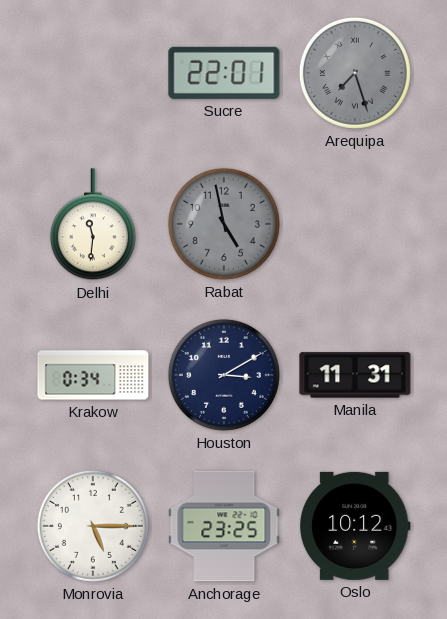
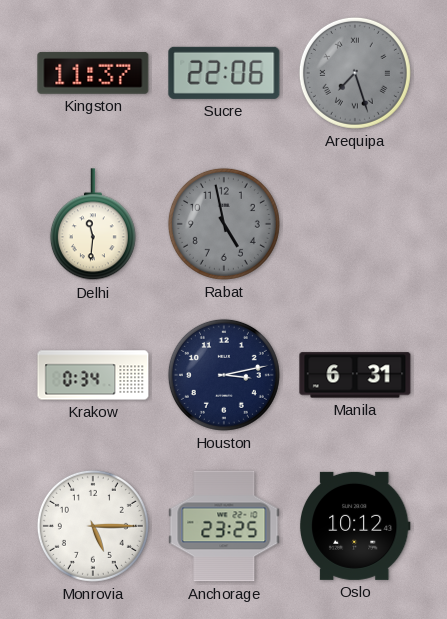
Kingston: none -> 11:37 (93, 73)
Sucre: 22:01 -> 22:06 (224, 73)
Houston: 3:10 -> 3:13 (224, 375)
Manila: 11:31 -> 6:31 (355, 375)
